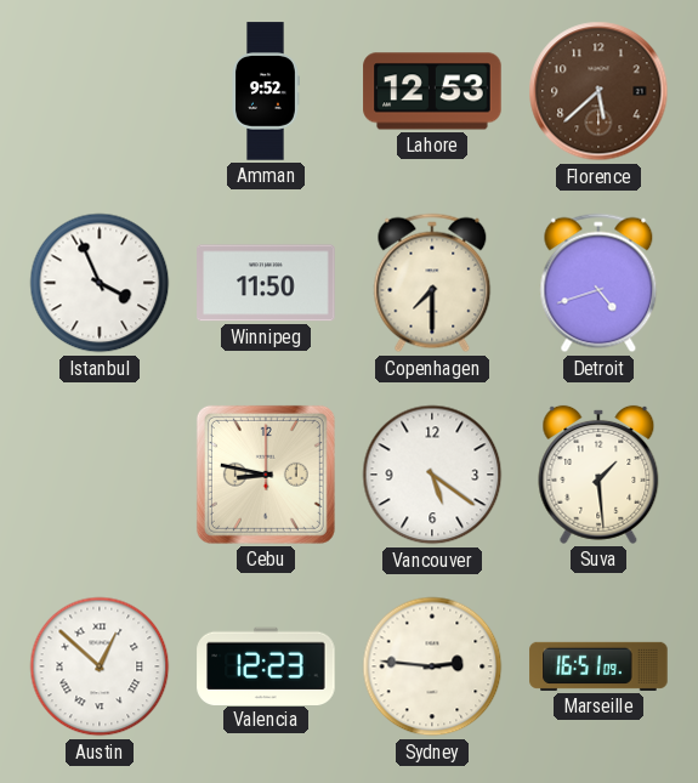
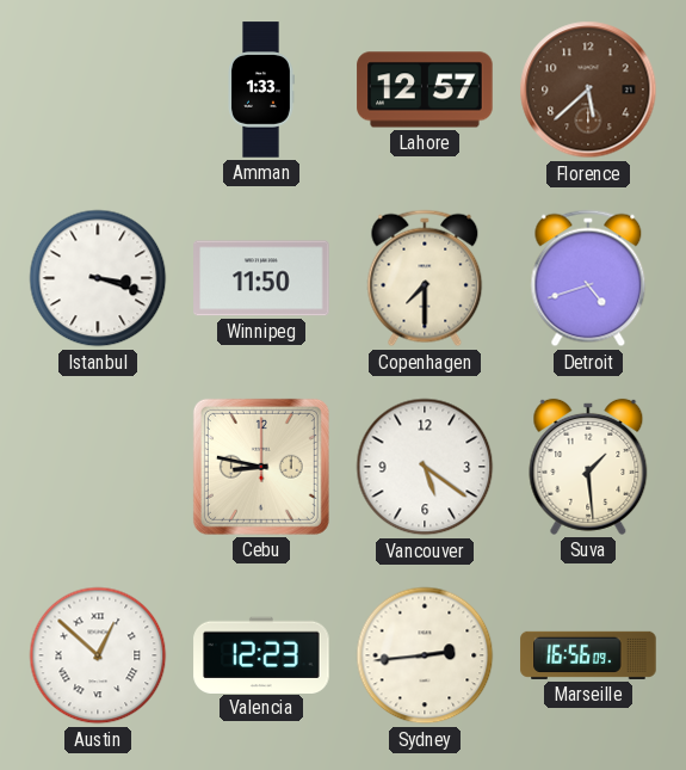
Amman: 9:52 -> 1:33 (261, 90)
Lahore: 12:53 -> 12:57 (425, 90)
Istanbul: 3:56 -> 3:18 (98, 278)
Sydney: 2:46 -> 2:44 (425, 655)
Marseille: 16:51 -> 16:56 (588, 655)
